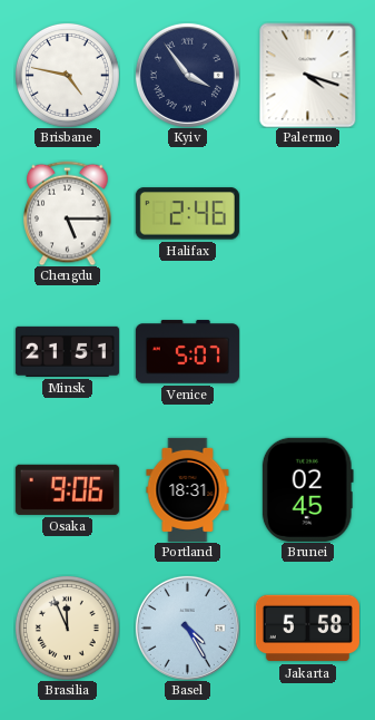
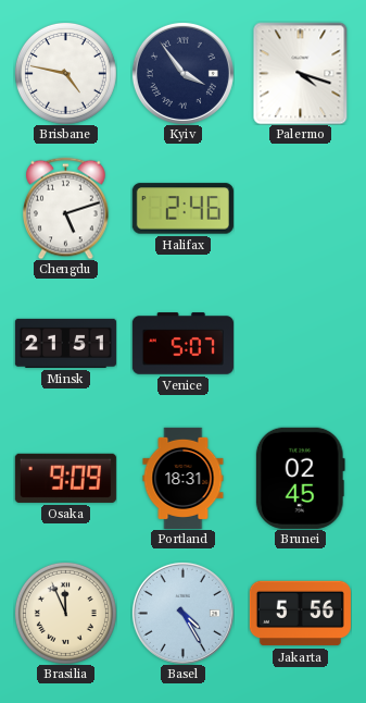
Chengdu: 5:15 -> 5:12 (66, 208)
Osaka: 9:06 -> 9:09 (65, 478)
Jakarta: 5:58 -> 5:56 (300, 614)
